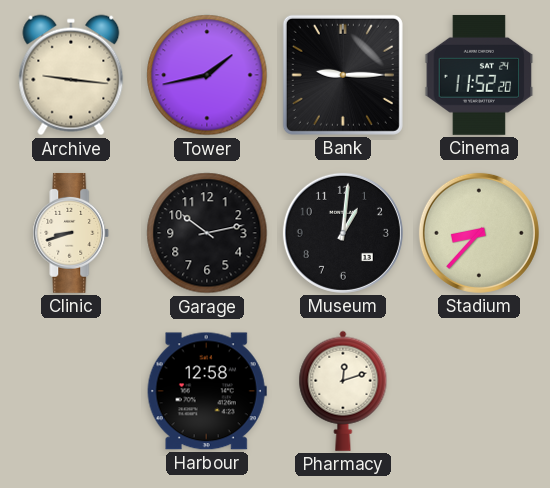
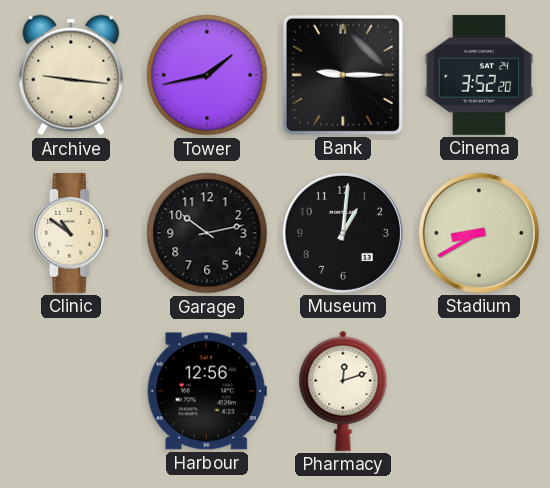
Cinema: 11:52 -> 3:52 (479, 75)
Clinic: 8:42 -> 10:51 (71, 233)
Stadium: 8:37 -> 8:40 (479, 233)
Harbour: 12:58 -> 12:56 (207, 391)
